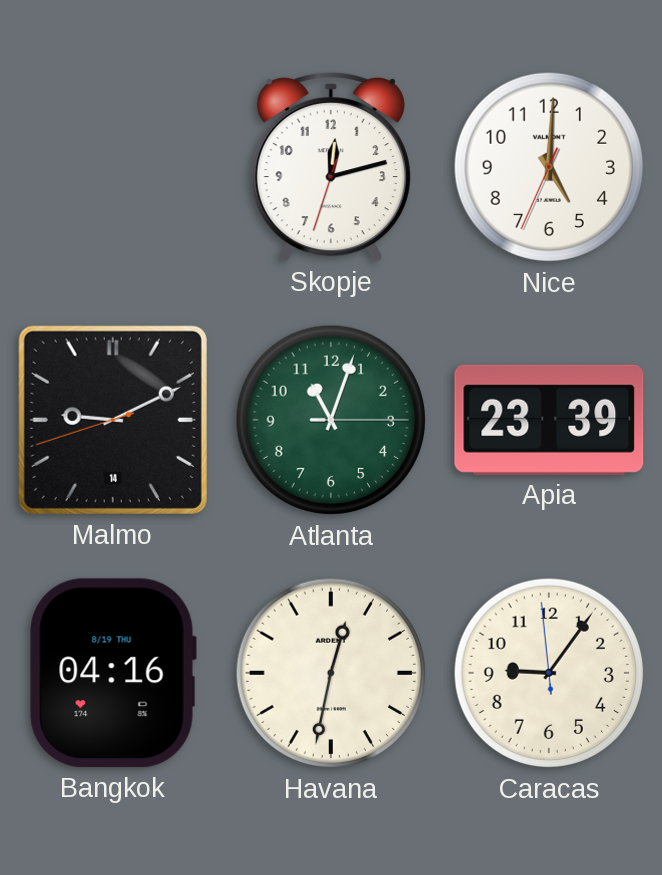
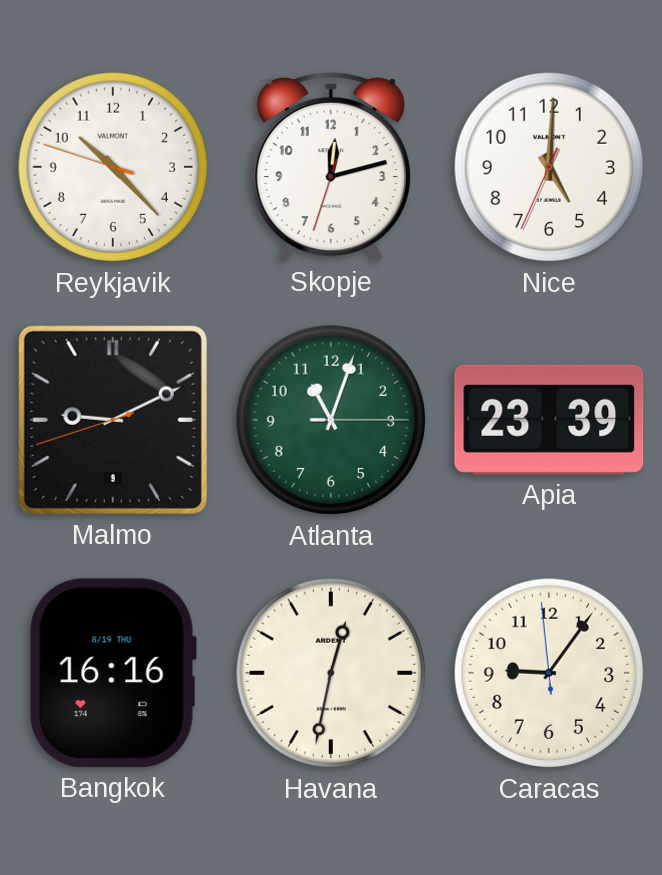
Reykjavik: none -> 10:22 (113, 167)
Malmo date: 14 -> 9 (113, 420)
Bangkok: 04:16 -> 16:16 (113, 673)
